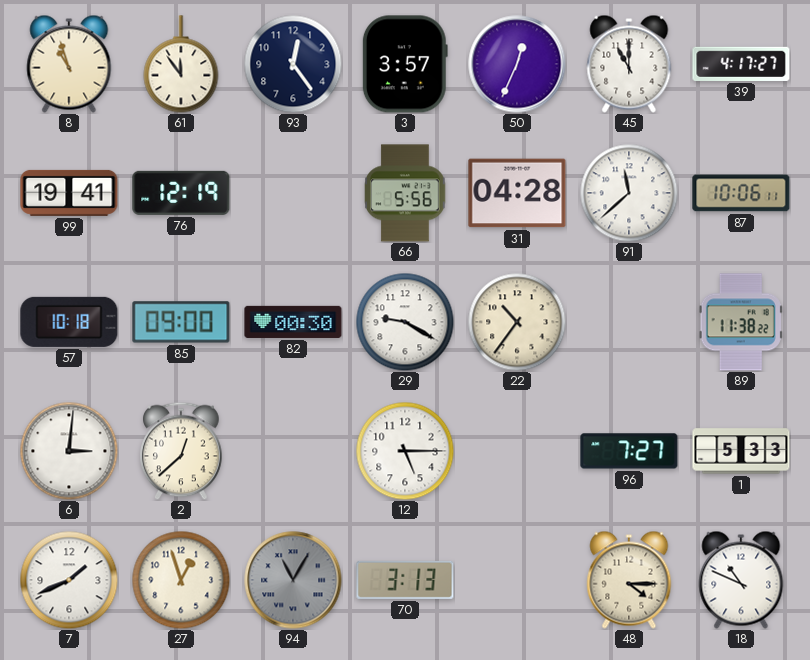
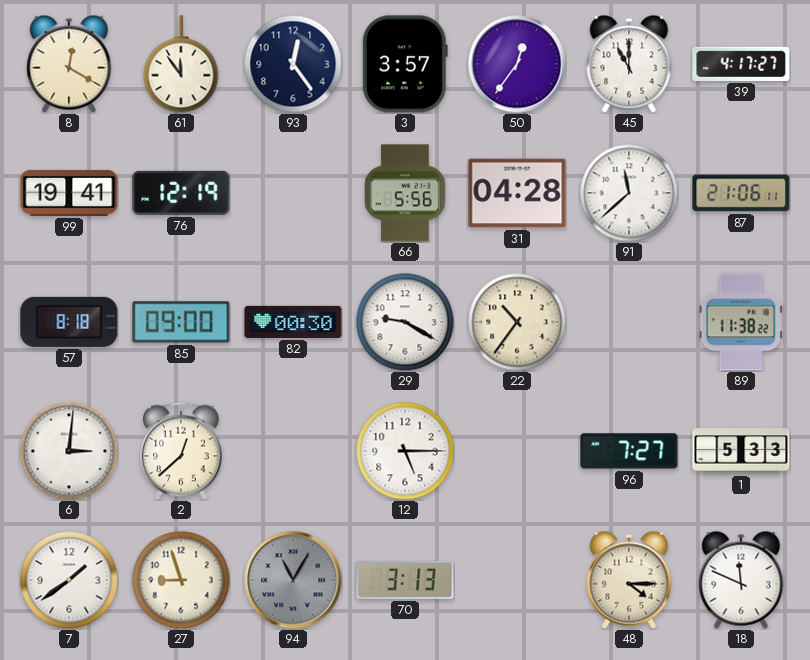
8: 10:57 -> 12:20 (69, 64)
50: 12:34 -> 12:36 (517, 64)
87: 10:06 -> 21:06 (741, 193)
57: 10:18 -> 8:18 (69, 322)
7: 1:41 -> 1:39 (69, 580)
27: 12:57 -> 8:57 (181, 580)
18: 10:49 -> 11:49 (741, 580)
